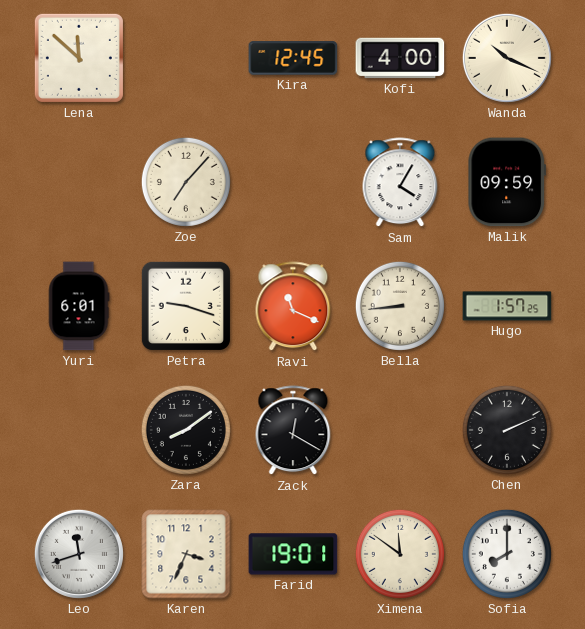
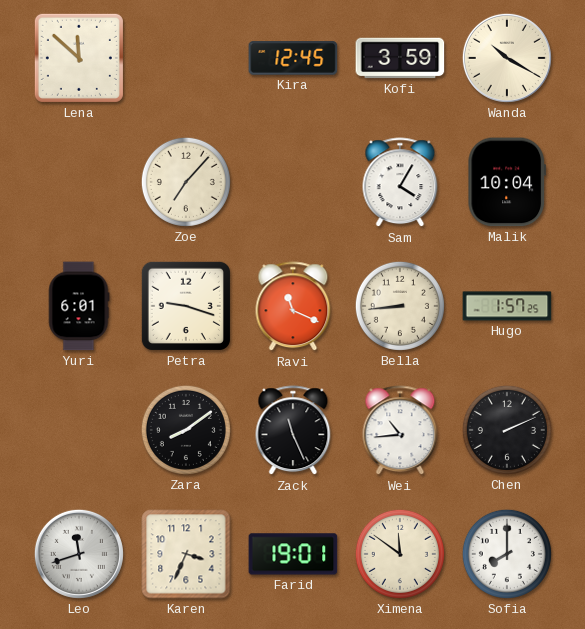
Kofi: 4:00 -> 3:59 (400, 58)
Wanda: 10:19 -> 10:20 (507, 58)
Malik: 09:59 -> 10:04 (506, 182)
Zack: 12:20 -> 11:26 (293, 431)
Wei: none -> 10:44 (400, 431)
